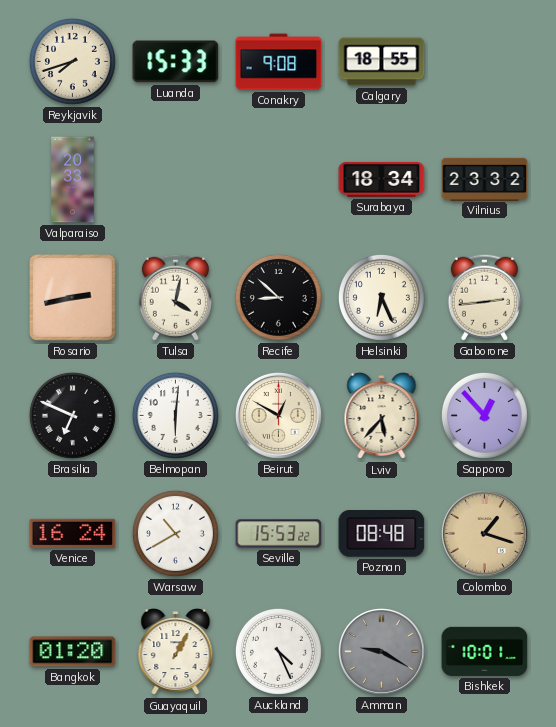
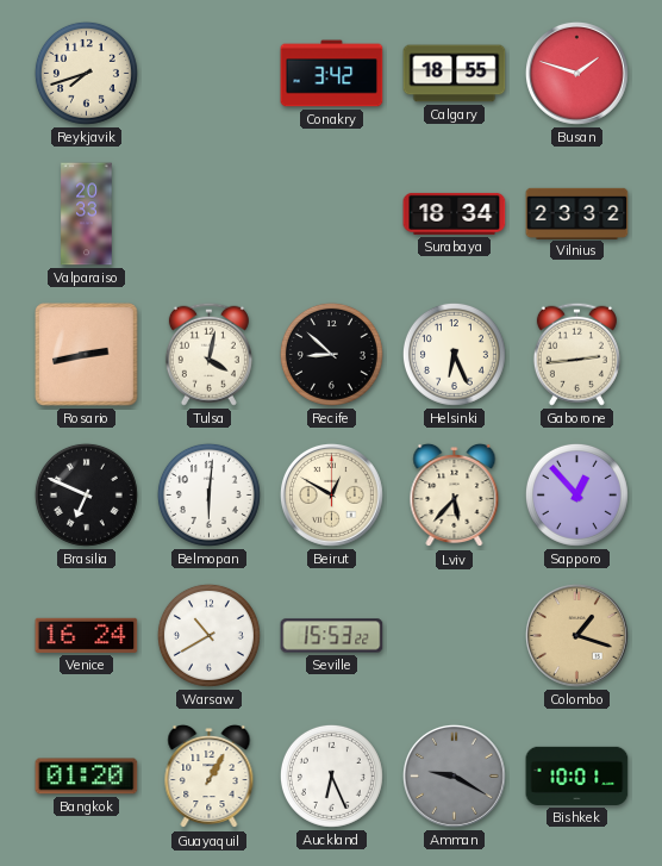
Luanda: 15:33 -> none (176, 62)
Conakry: 9:08 -> 3:42 (332, 74)
Busan: none -> 1:48 (576, 73)
Poznan: 08:48 -> none (382, 534)
Auckland: 4:26 -> 6:26 (331, 775)
